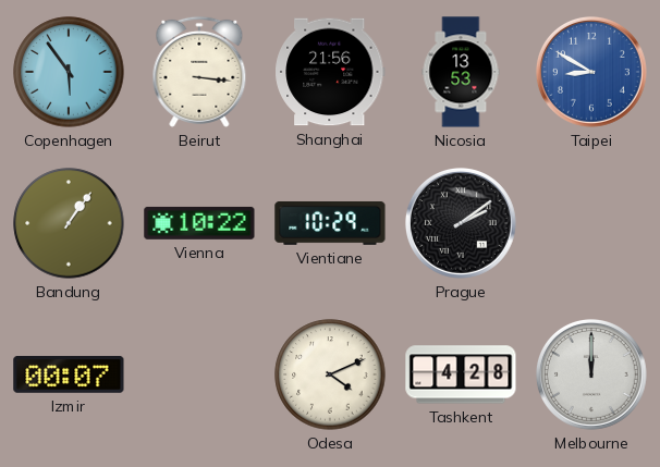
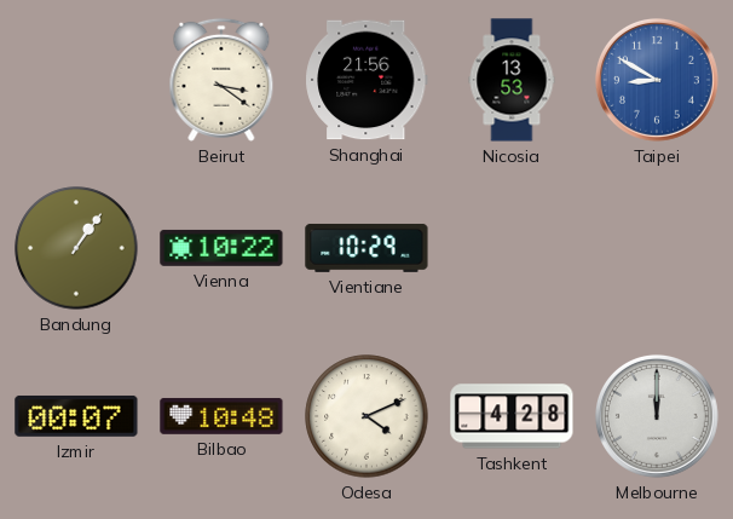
Copenhagen: 5:54 -> none (69, 72)
Beirut: 3:16 -> 3:21 (221, 80)
Prague: 2:09 -> none (461, 223)
Bilbao: none -> 10:48 (221, 416)
